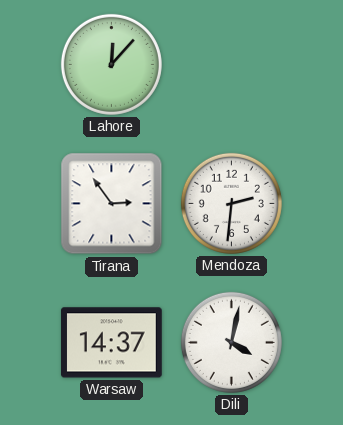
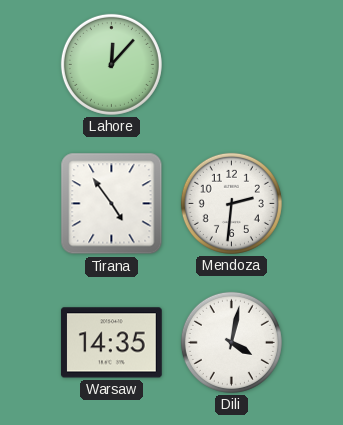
Tirana: 2:54 -> 4:54 (112, 204)
Warsaw: 14:37 -> 14:35 (112, 343)
